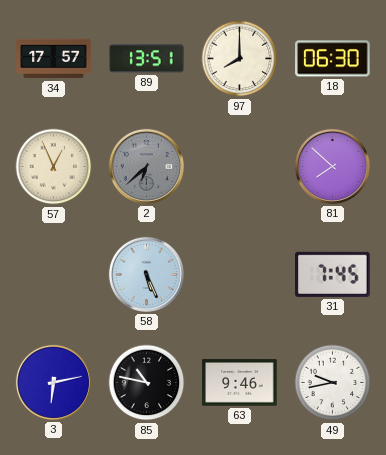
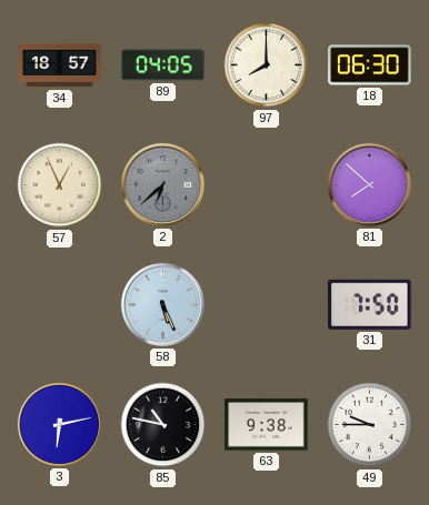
34: 17:57 -> 18:57 (60, 65)
89: 13:51 -> 04:05 (163, 65)
31: 7:45 -> 7:50 (370, 304)
63: 9:46 -> 9:38 (267, 425)
49: 9:43 -> 9:45 (370, 425)
